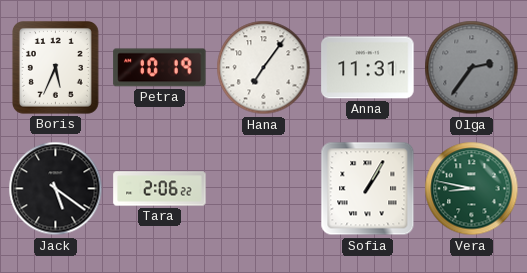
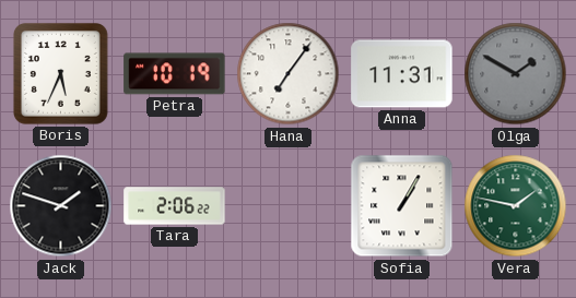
Olga: 2:36 -> 1:50 (516, 74)
Jack: 5:21 -> 1:48 (61, 206)
Vera: 8:47 -> 1:47 (516, 206)
